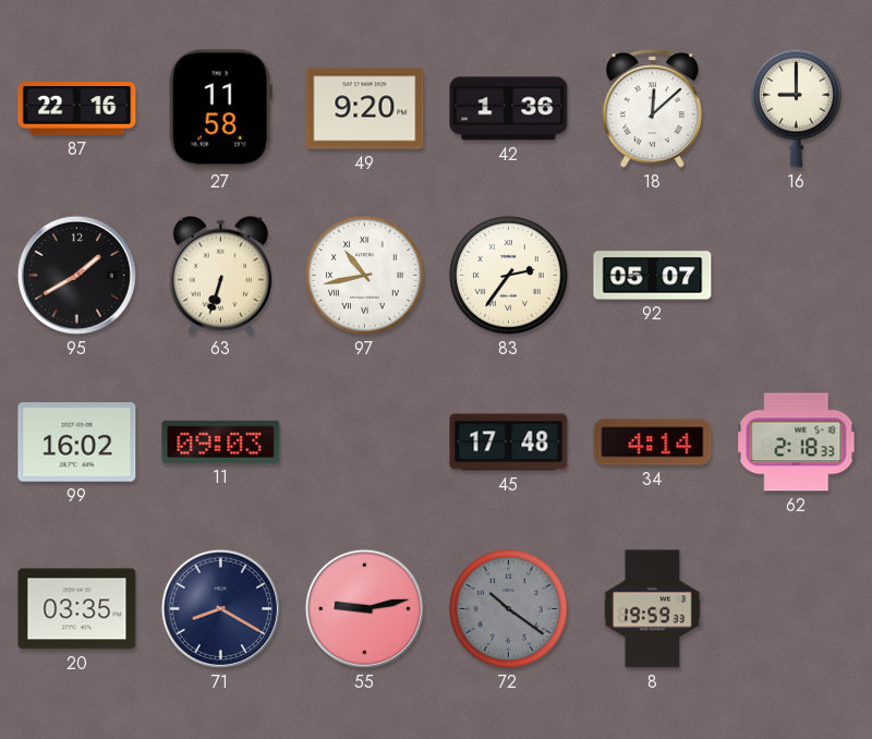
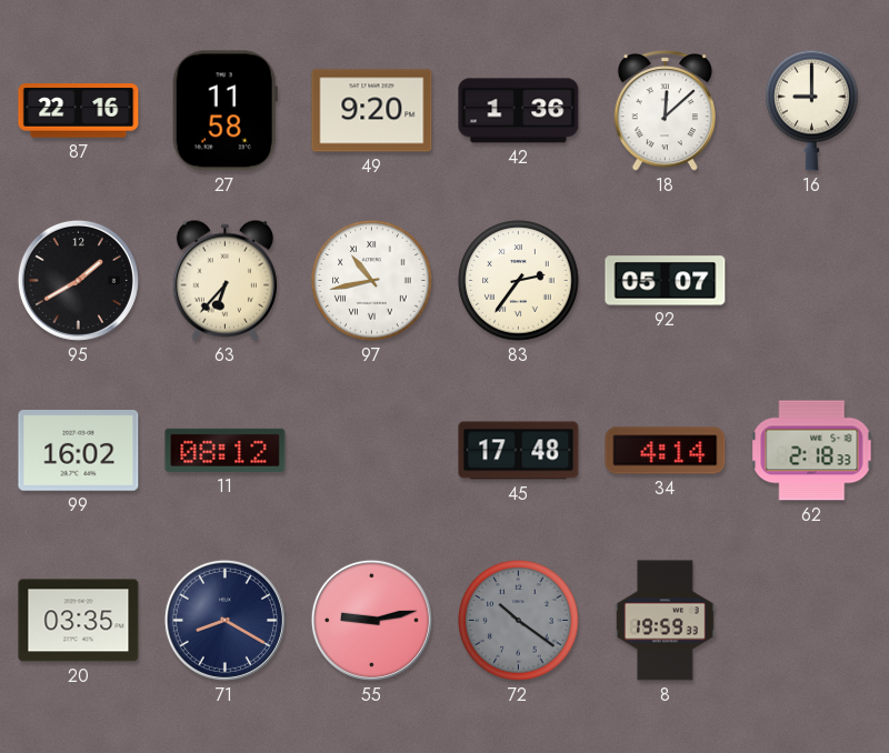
63: 6:33 -> 6:37 (224, 280)
11: 09:03 -> 08:12 (226, 450)
